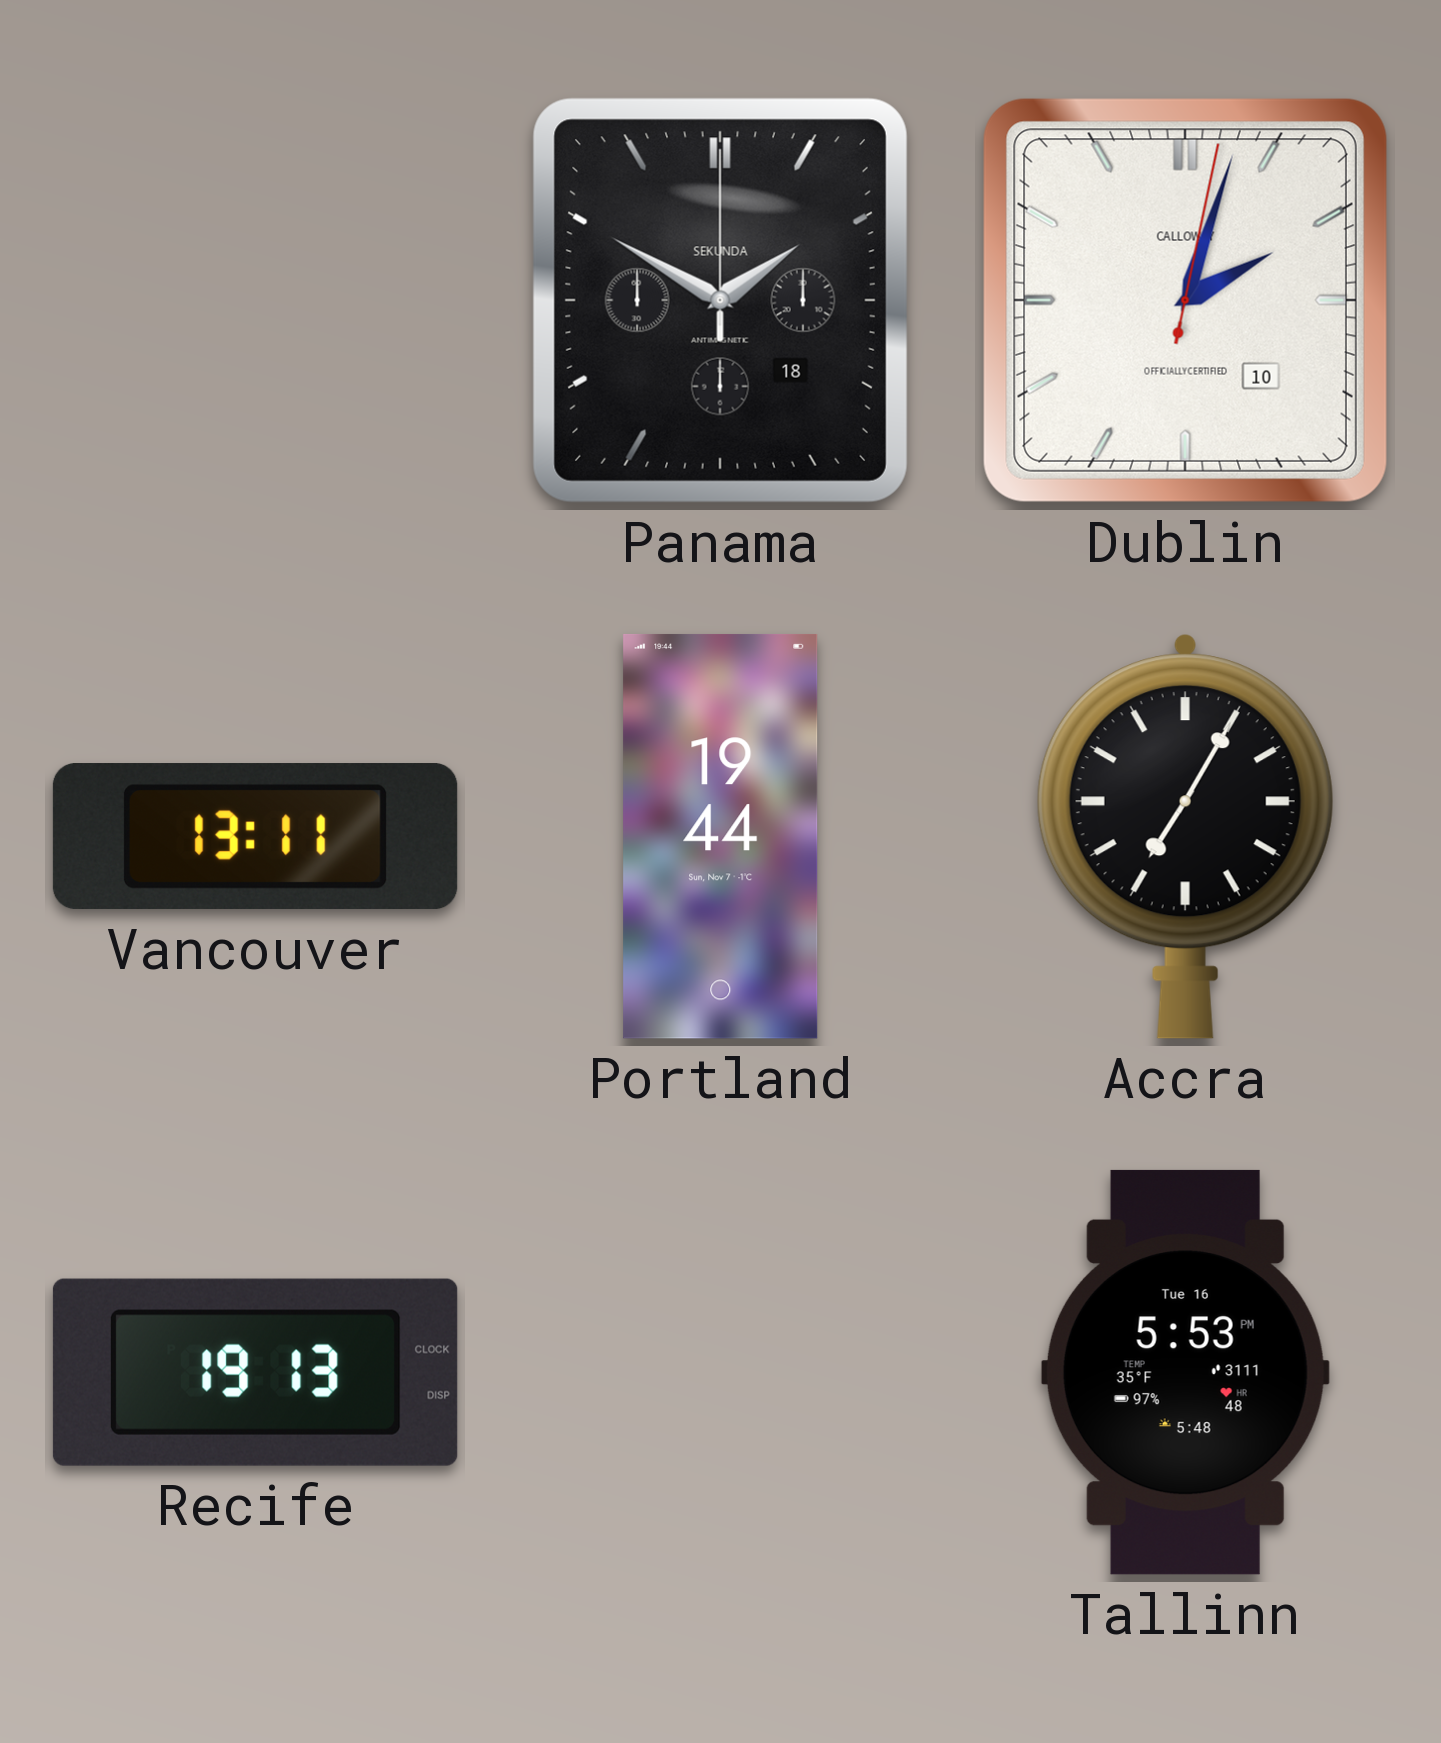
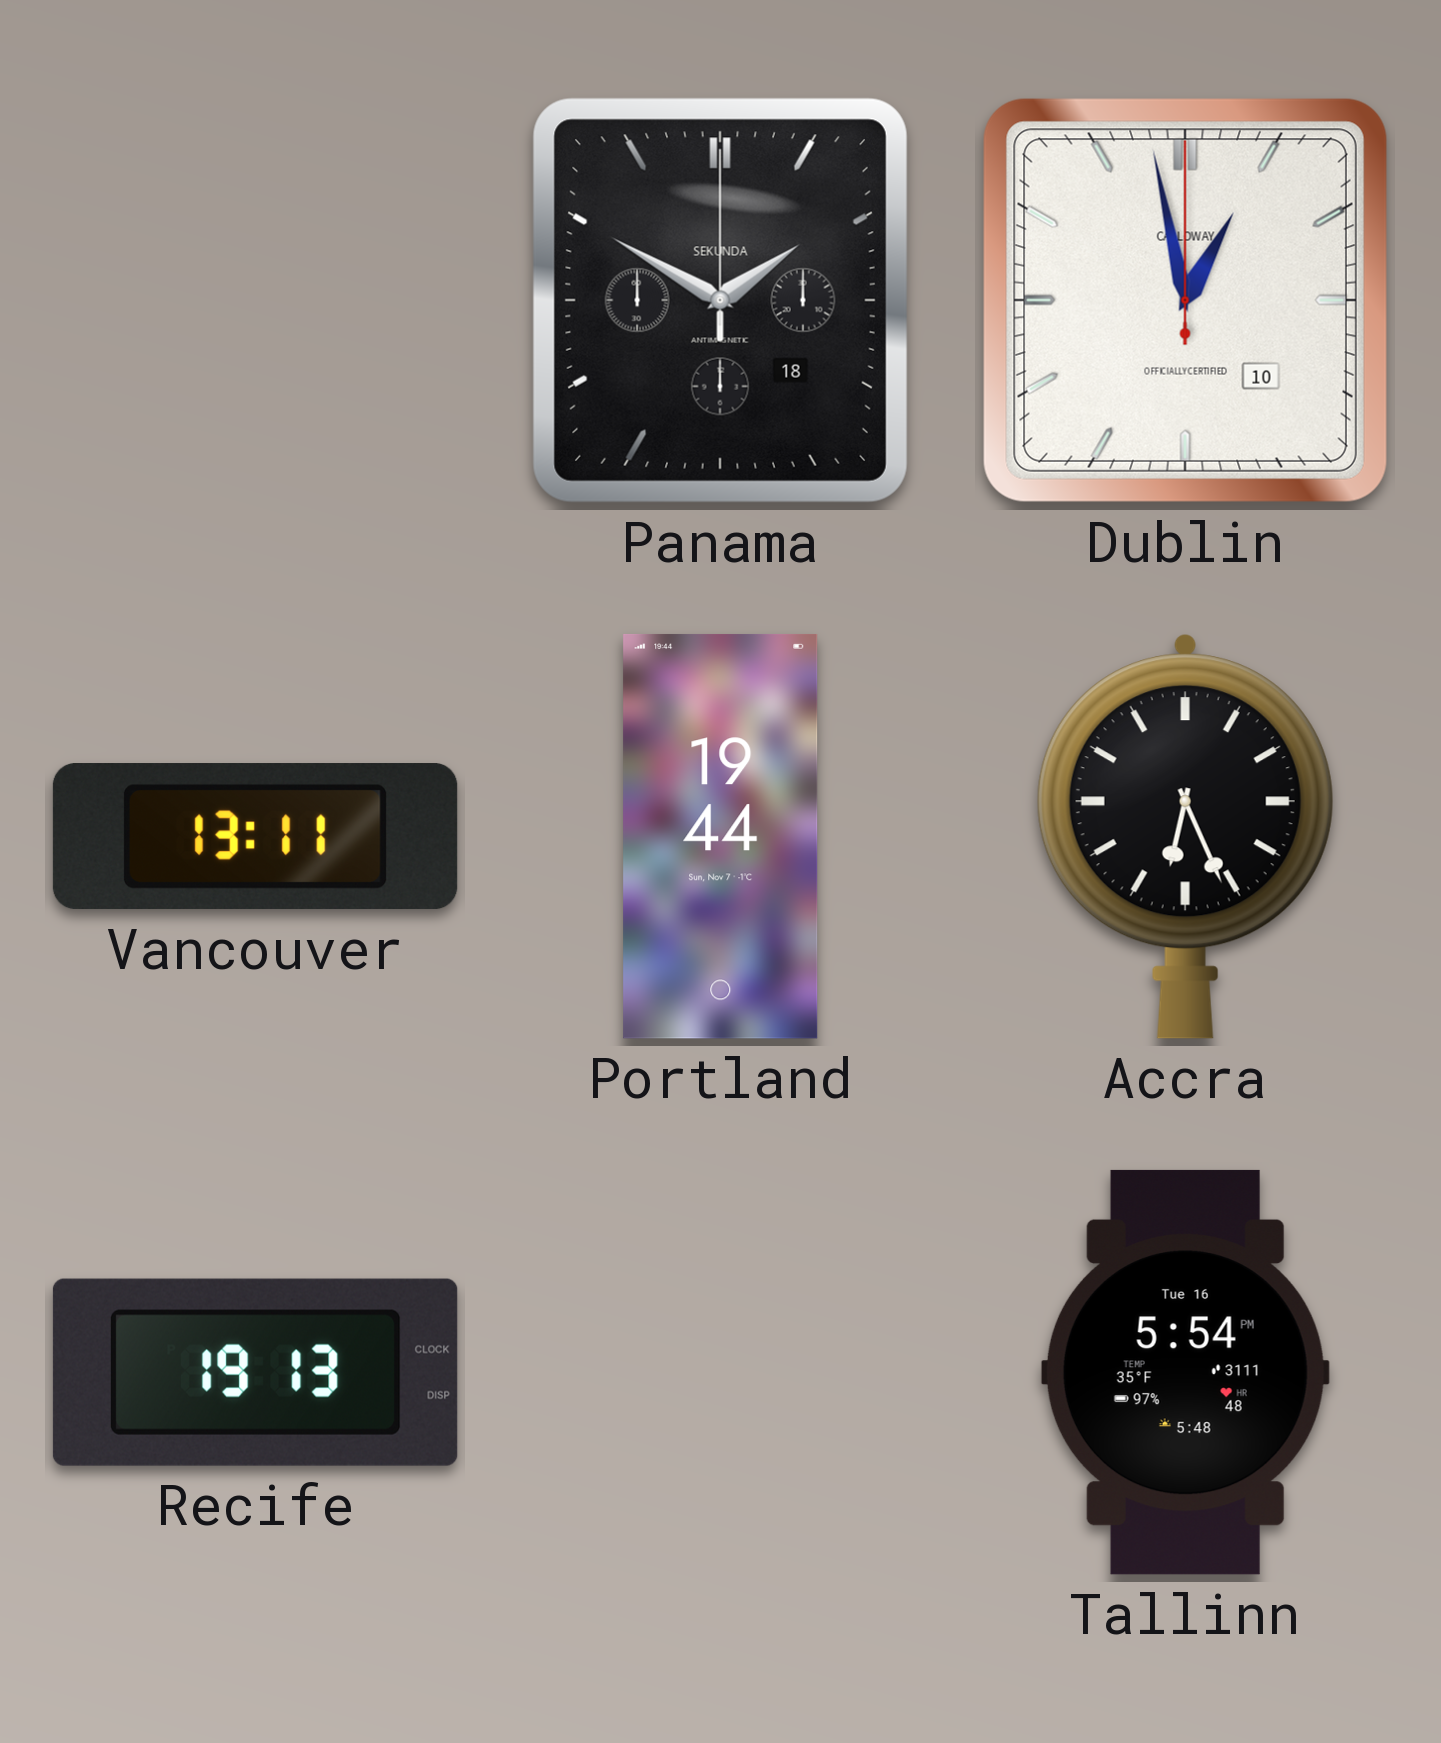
Dublin: 2:03 -> 12:58 (1185, 300)
Accra: 7:05 -> 6:26 (1185, 836)
Tallinn: 5:53 -> 5:54 (1185, 1372)
